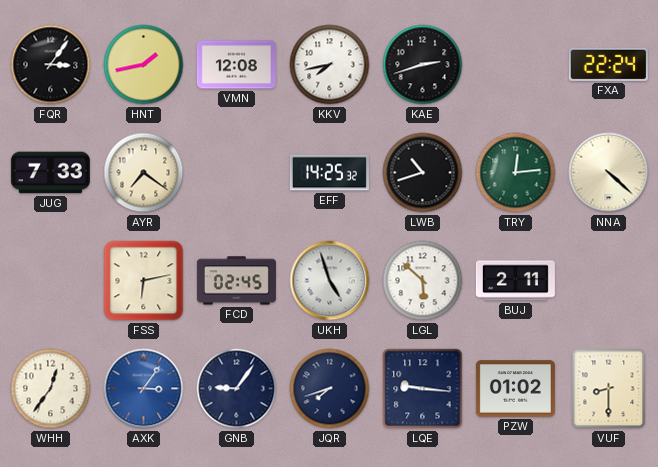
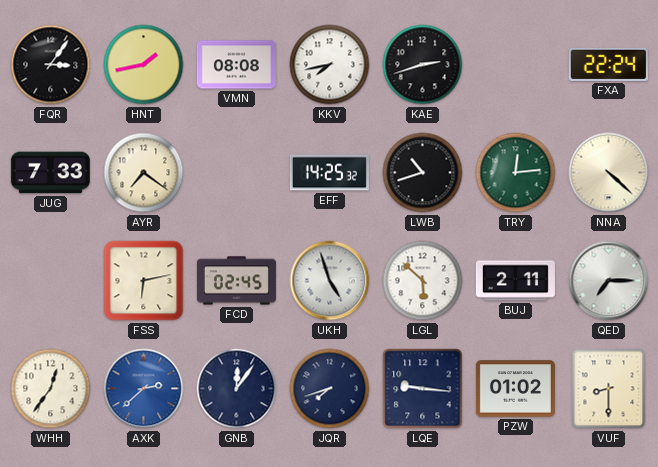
VMN: 12:08 -> 08:08 (236, 65)
QED: none -> 7:15 (609, 281)
AXK: 3:06 -> 2:38 (144, 389)
GNB: 9:06 -> 12:06 (237, 389)
